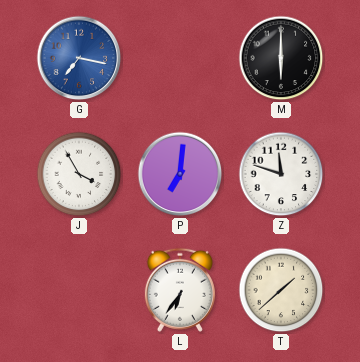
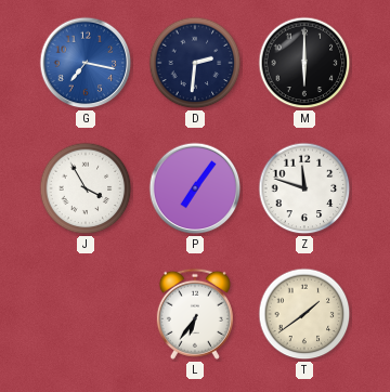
D: none -> 2:31 (195, 63)
P: 7:01 -> 7:06 (195, 188)
T: 1:38 -> 1:39 (304, 314)
